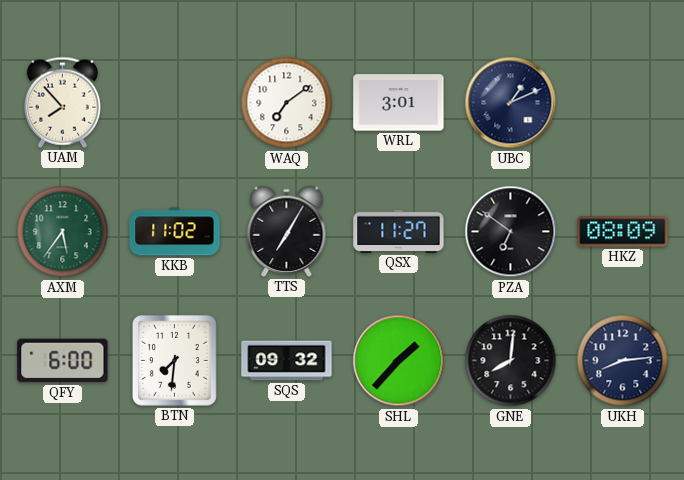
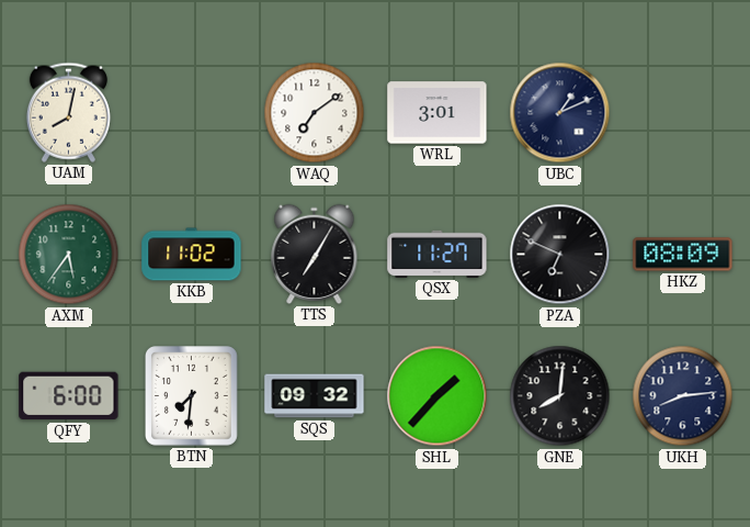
UAM: 7:53 -> 8:02 (68, 112)
PZA: 6:51 -> 6:49 (560, 255)
